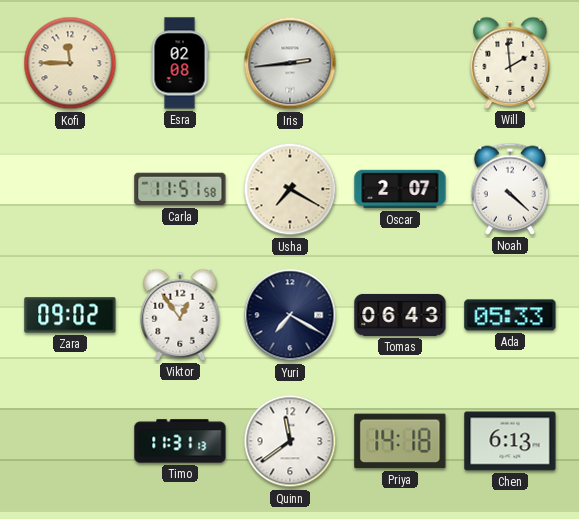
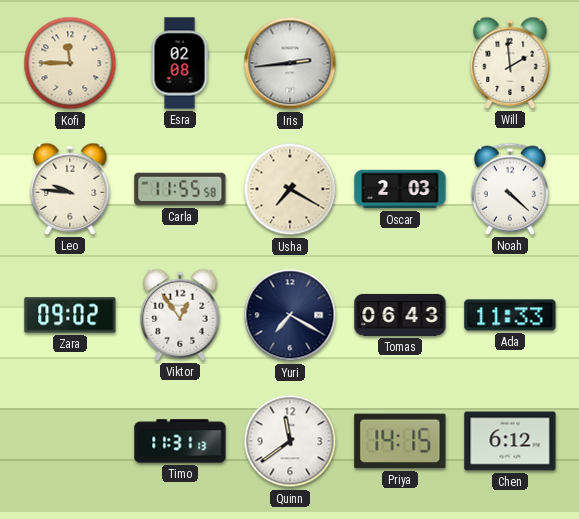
Leo: none -> 9:46 (70, 189)
Carla: 11:51 -> 11:55 (180, 189)
Oscar: 2:07 -> 2:03 (400, 189)
Ada: 05:33 -> 11:33 (510, 315)
Priya: 14:18 -> 14:15 (400, 441)
Chen: 6:13 -> 6:12 (510, 441)
